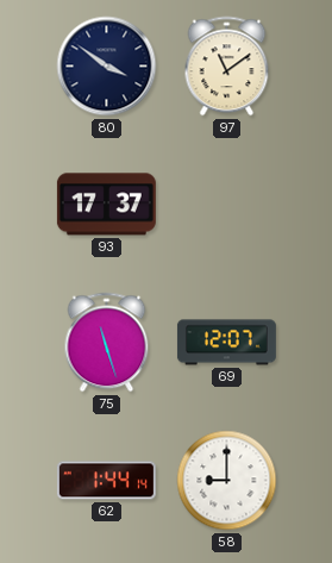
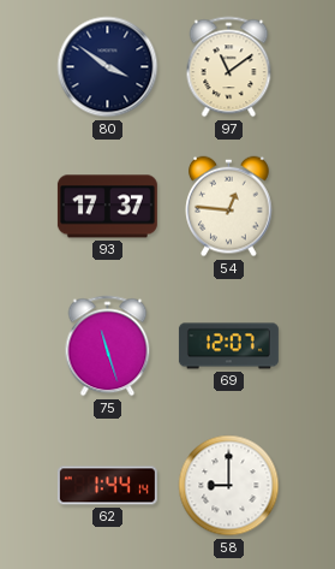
54: none -> 12:46 (229, 207)
